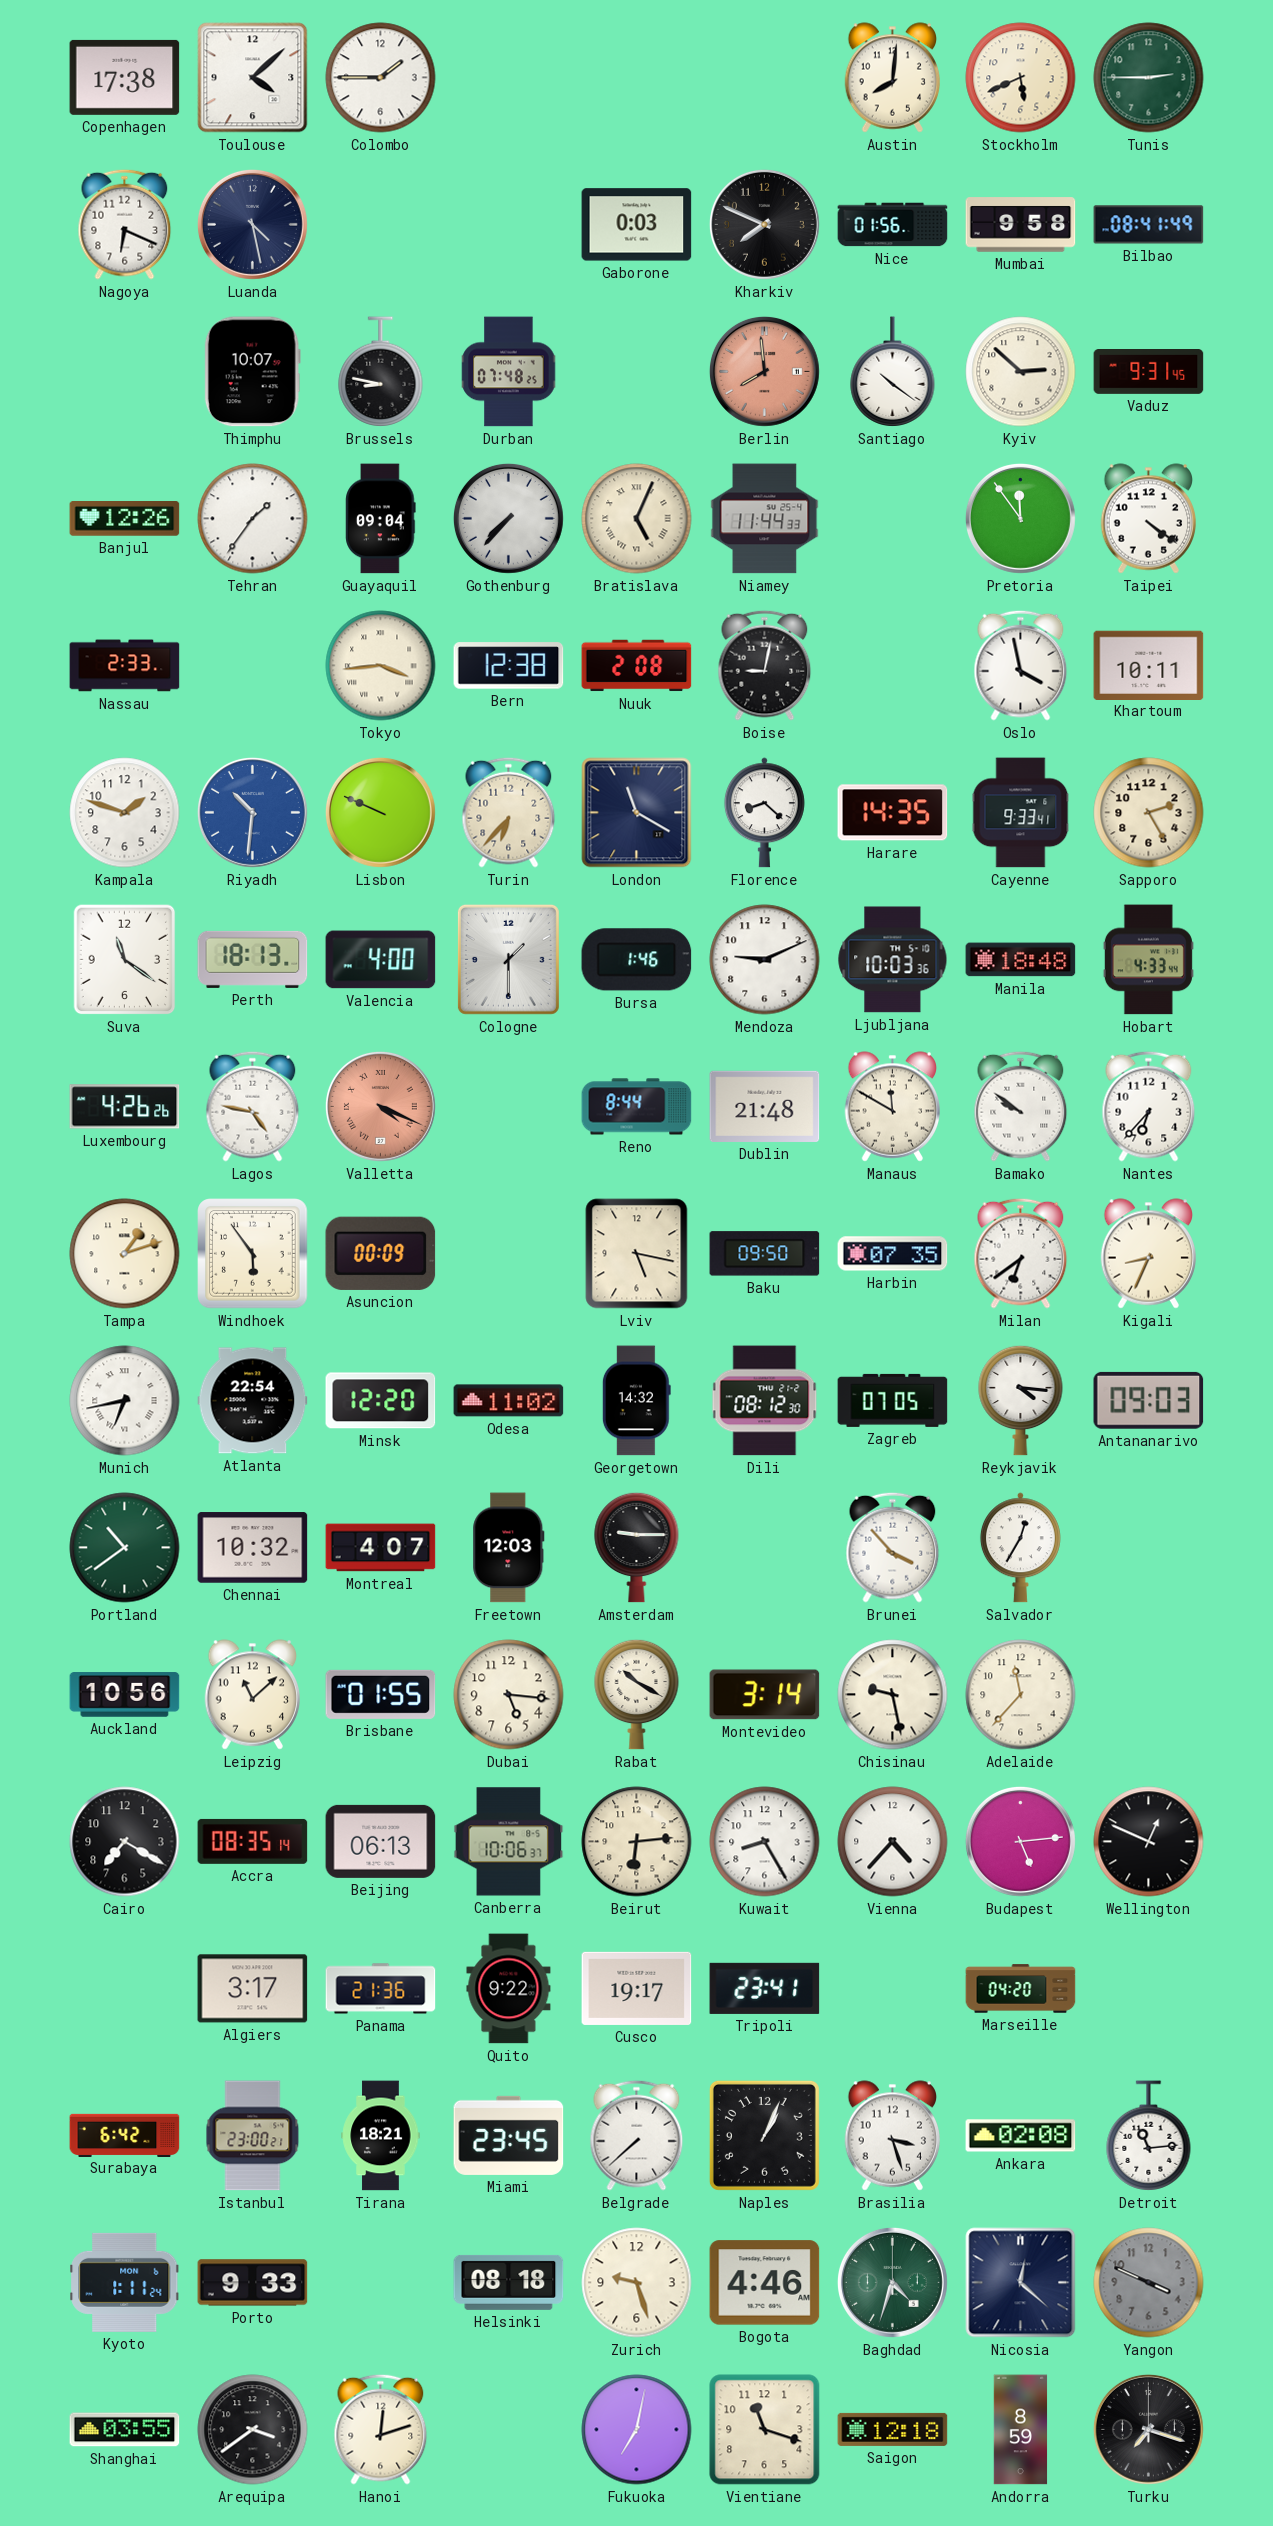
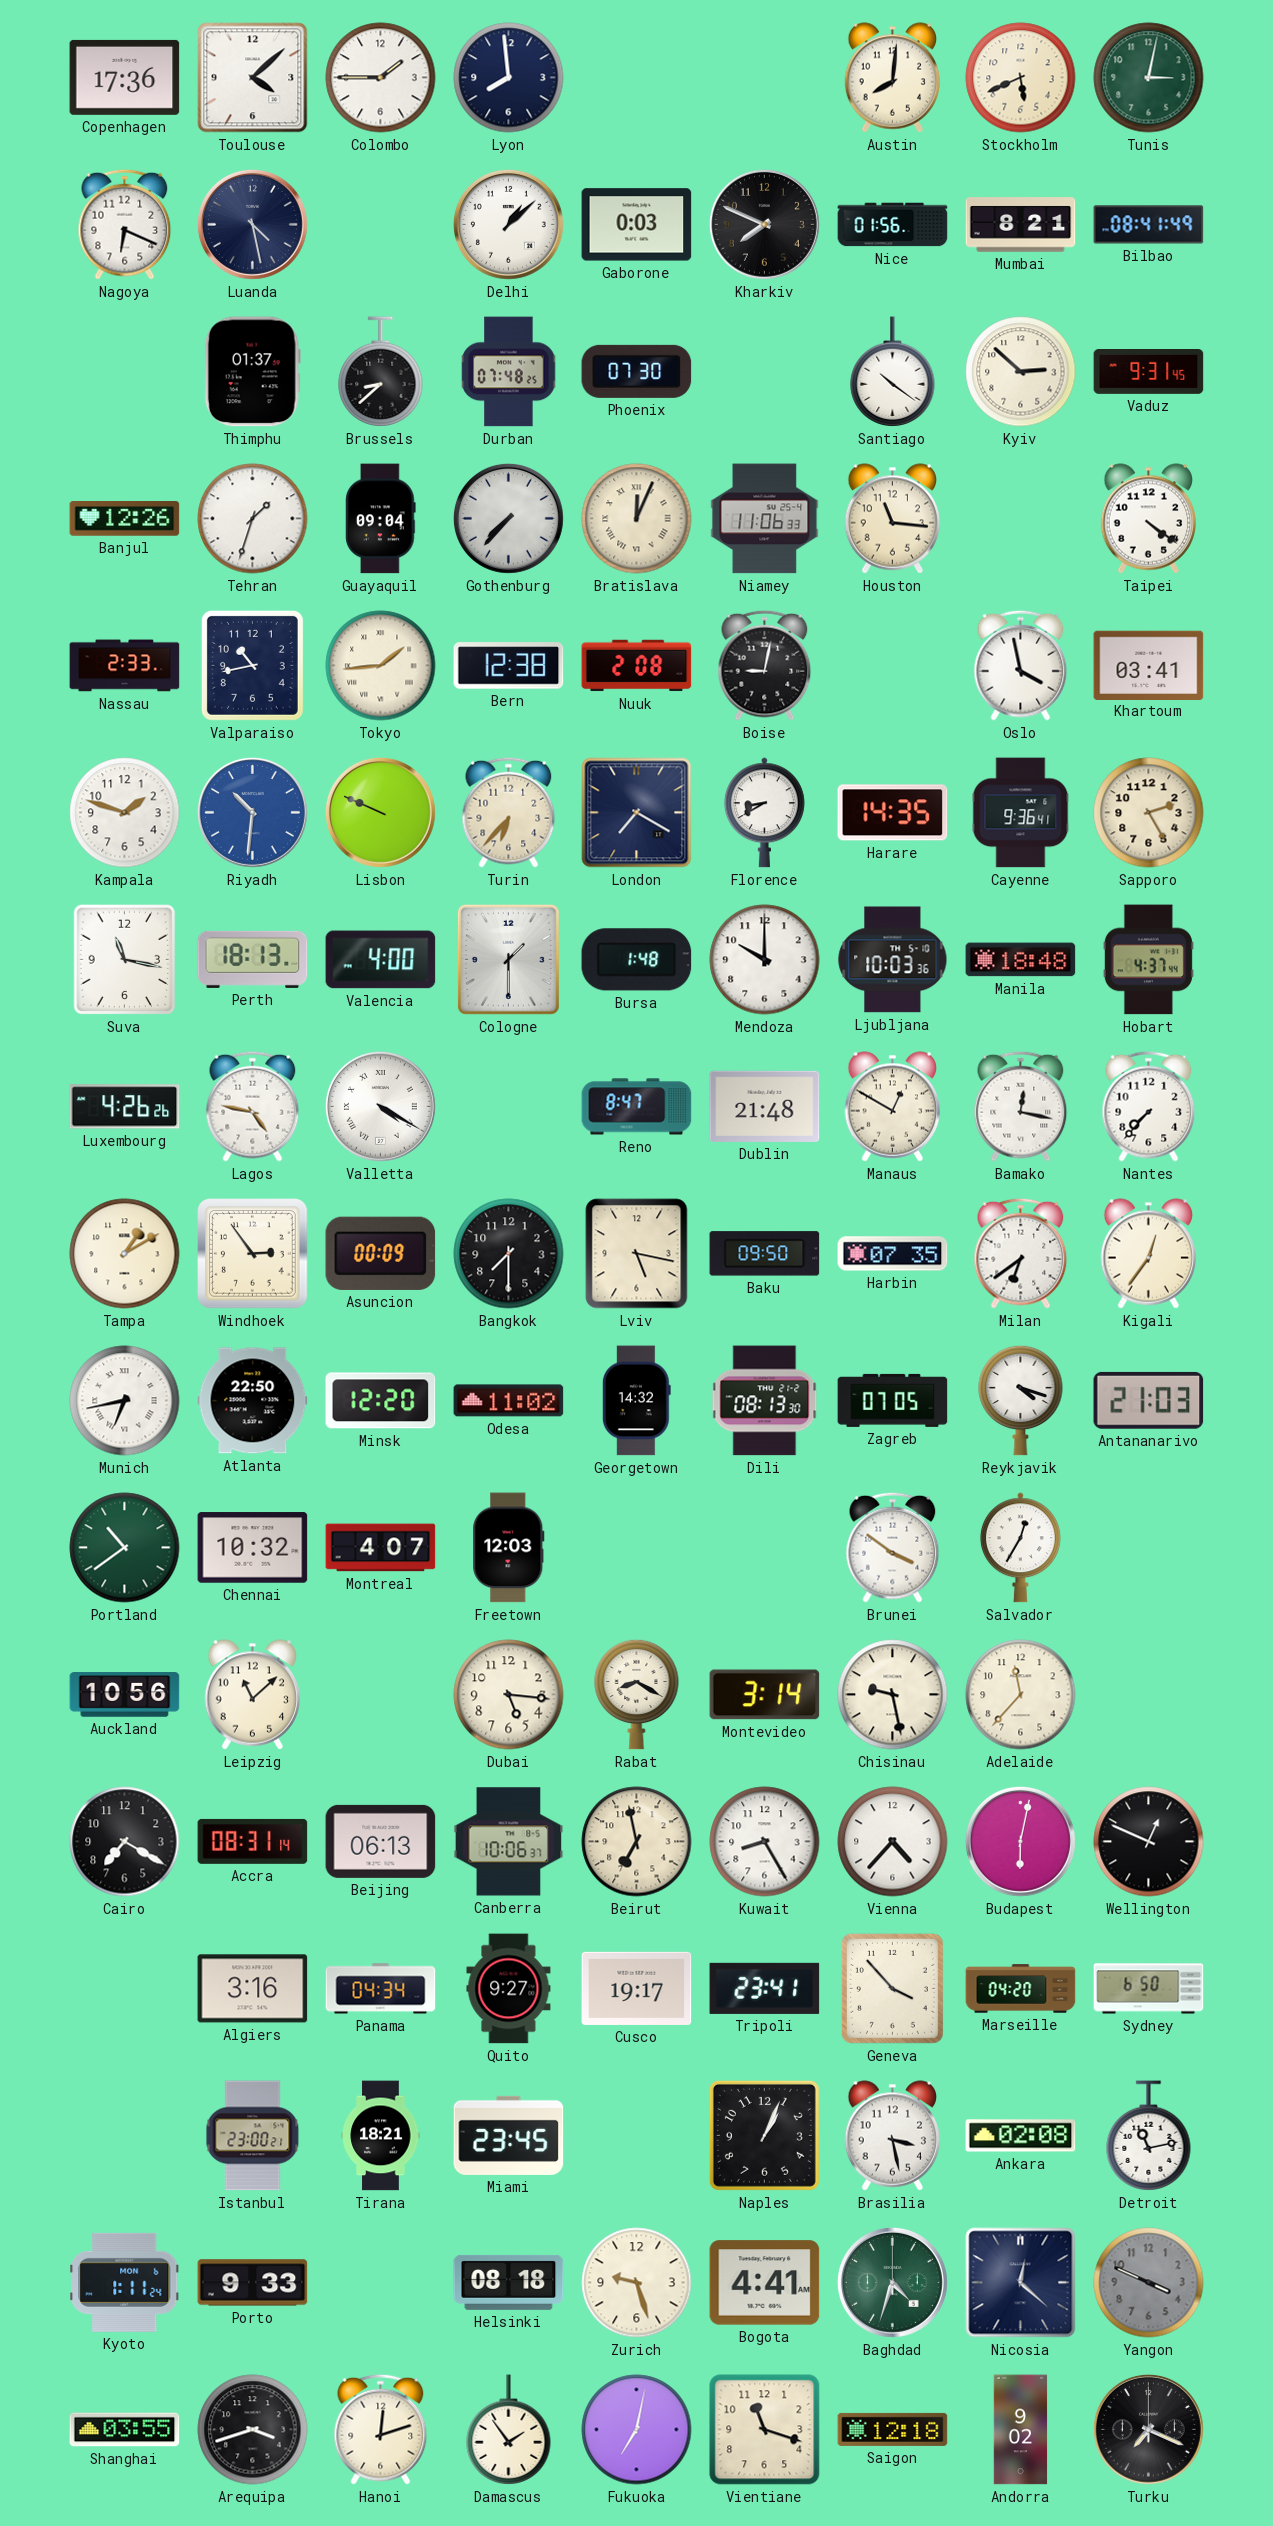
Copenhagen: 17:38 -> 17:36 (125, 77)
Lyon: none -> 7:59 (509, 78)
Tunis: 2:45 -> 3:02 (1149, 78)
Delhi: none -> 1:08 (508, 224)
Mumbai: 9:58 -> 8:21 (1021, 225)
Thimphu: 10:07 -> 01:37 (252, 372)
Brussels: 8:47 -> 8:38 (381, 372)
Phoenix: none -> 07:30 (637, 371)
Berlin: 7:59 -> none (764, 371)
Tehran: 1:36 -> 1:33 (253, 519)
Bratislava: 5:04 -> 12:04 (637, 519)
Niamey: 11:44 -> 11:06 (765, 519)
Houston: none -> 11:16 (893, 519)
Pretoria: 11:54 -> none (1020, 518)
Valparaiso: none -> 10:43 (252, 665)
Tokyo: 3:44 -> 1:44 (381, 666)
Khartoum: 10:11 -> 03:41 (1149, 665)
London: 11:20 -> 7:20 (637, 813)
Florence: 8:22 -> 8:40 (764, 813)
Cayenne: 9:33 -> 9:36 (1021, 813)
Suva: 11:21 -> 11:17 (125, 960)
Bursa: 1:46 -> 1:48 (637, 960)
Mendoza: 9:11 -> 10:00 (765, 960)
Hobart: 4:33 -> 4:37 (1148, 960)
Valletta: 4:19 -> 4:20 (380, 1106)
Valletta dial: salmon -> white (380, 1106)
Reno: 8:44 -> 8:47 (637, 1107)
Manaus: 11:50 -> 12:50 (893, 1107)
Bamako: 9:51 -> 12:17 (1021, 1106)
Nantes: 6:37 -> 7:37 (1149, 1106)
Tampa: 1:12 -> 1:10 (125, 1254)
Windhoek: 5:54 -> 2:54 (253, 1254)
Bangkok: none -> 7:30 (509, 1254)
Kigali: 8:34 -> 12:36 (1149, 1254)
Atlanta: 22:54 -> 22:50 (253, 1401)
Dili: 08:12 -> 08:13 (765, 1401)
Reykjavik: 4:16 -> 4:18 (1021, 1400)
Antananarivo: 09:03 -> 21:03 (1149, 1400)
Amsterdam: 9:15 -> none (637, 1547)
Brunei: 3:53 -> 3:51 (893, 1547)
Brisbane: 01:55 -> none (381, 1694)
Rabat: 10:20 -> 8:20 (637, 1694)
Accra: 08:35 -> 08:31 (253, 1841)
Beirut: 6:14 -> 6:58 (637, 1842)
Budapest: 5:14 -> 6:02 (1020, 1841)
Algiers: 3:17 -> 3:16 (253, 1989)
Panama: 21:36 -> 04:34 (381, 1989)
Quito: 9:22 -> 9:27 (509, 1989)
Geneva: none -> 3:53 (892, 1988)
Sydney: none -> 6:50 (1149, 1989)
Surabaya: 6:42 -> none (125, 2135)
Belgrade: 7:38 -> none (637, 2135)
Brasilia: 3:27 -> 3:28 (893, 2136)
Detroit: 11:14 -> 11:13 (1149, 2136)
Bogota: 4:46 -> 4:41 (765, 2283)
Arequipa: 3:39 -> 3:42 (253, 2430)
Damascus: none -> 1:54 (509, 2430)
Andorra: 8:59 -> 9:02 (1021, 2430)
Turku: 7:18 -> 7:19 (1148, 2429)
